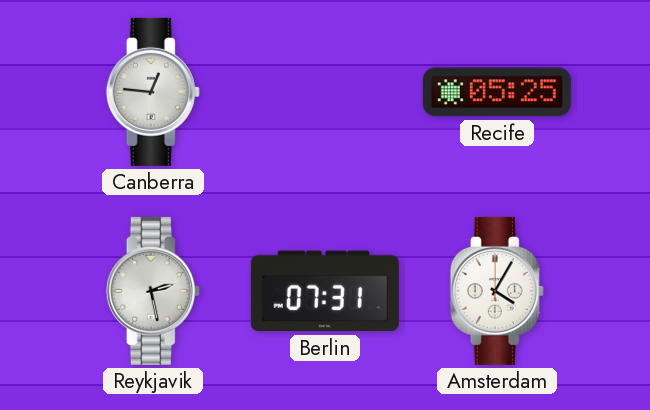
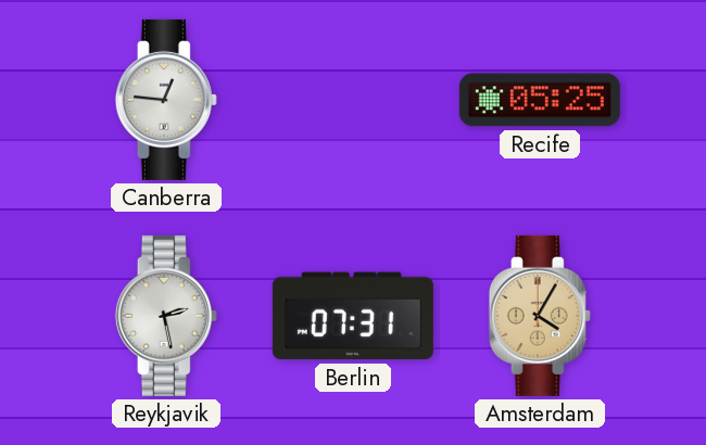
Amsterdam dial: white -> champagne (540, 316)
